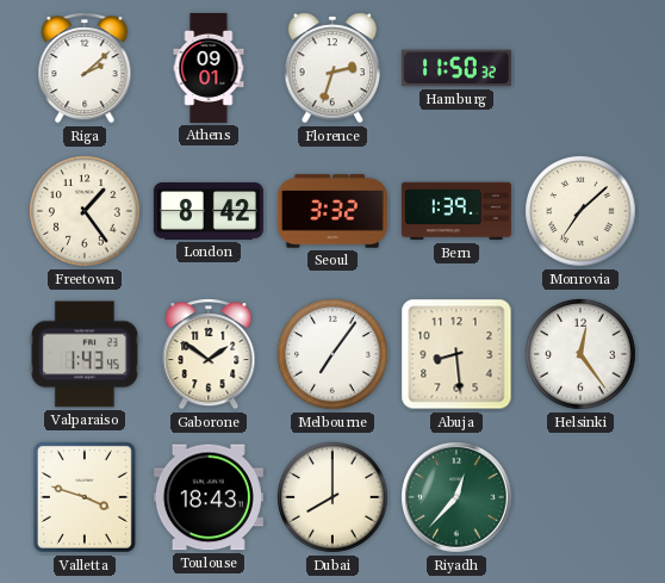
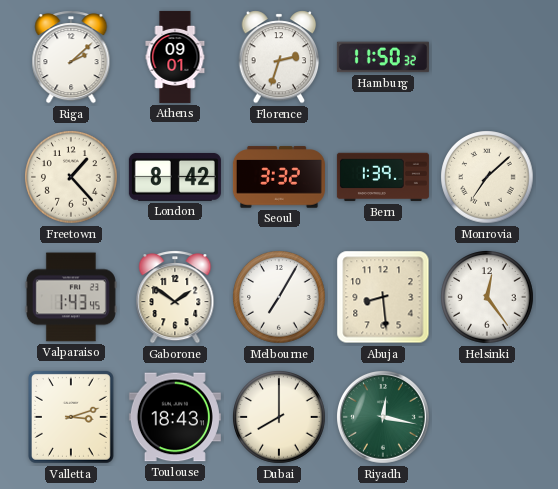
Freetown: 1:24 -> 1:23 (71, 177)
Melbourne: 7:06 -> 7:05 (279, 297)
Valletta: 3:48 -> 3:12 (71, 417)
Riyadh: 12:37 -> 12:17 (384, 418)
